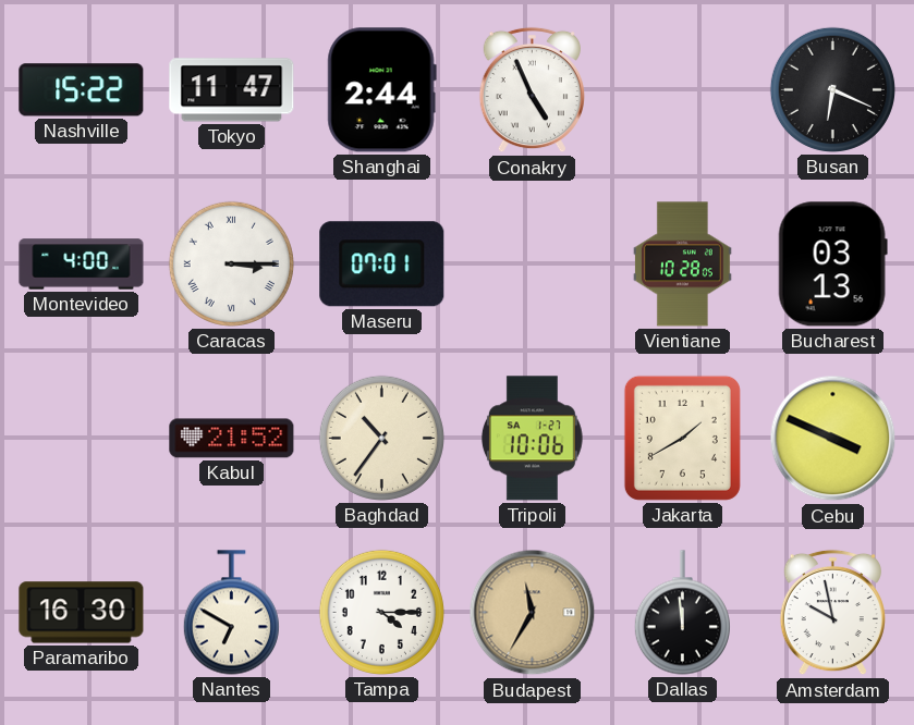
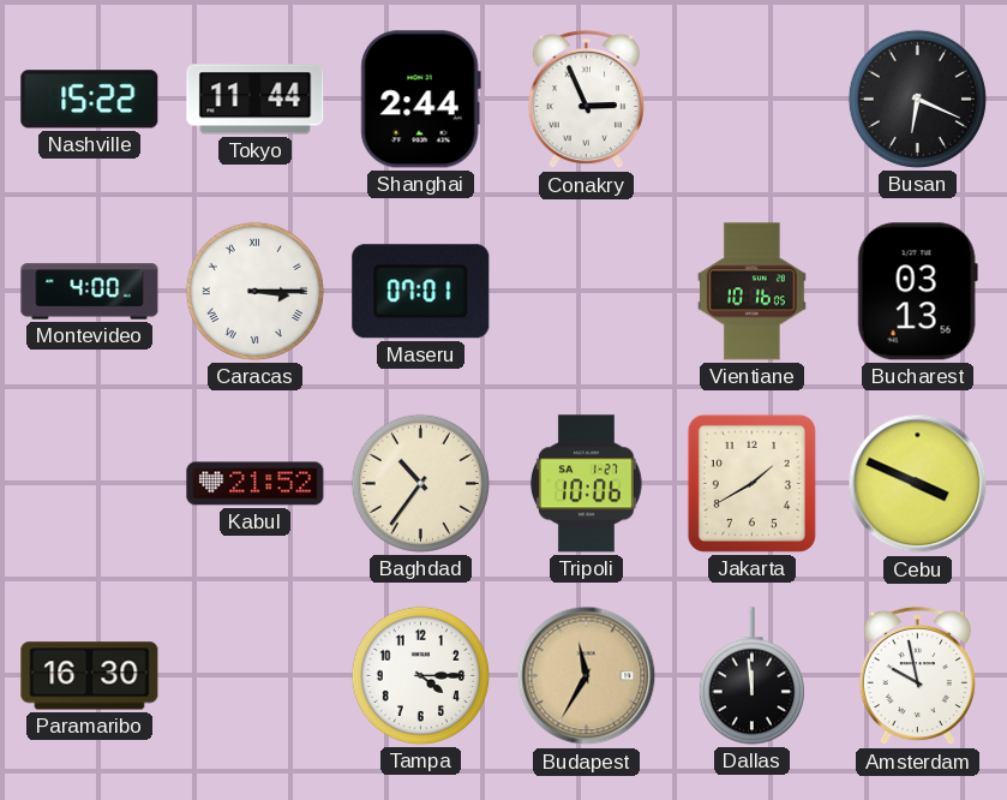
Tokyo: 11:47 -> 11:44 (256, 100)
Conakry: 4:56 -> 2:56 (586, 100)
Vientiane: 10:28 -> 10:16 (751, 292)
Nantes: 6:50 -> none (231, 613)
